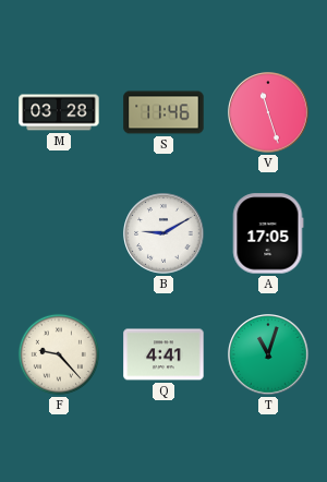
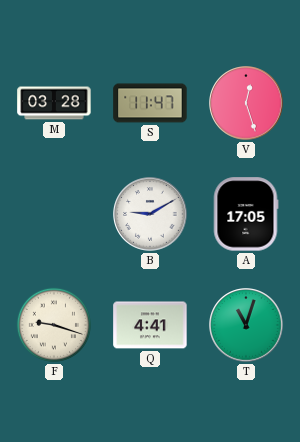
S: 11:46 -> 11:47 (150, 103)
V: 11:27 -> 12:27 (246, 103)
F: 9:23 -> 9:18 (54, 325)
